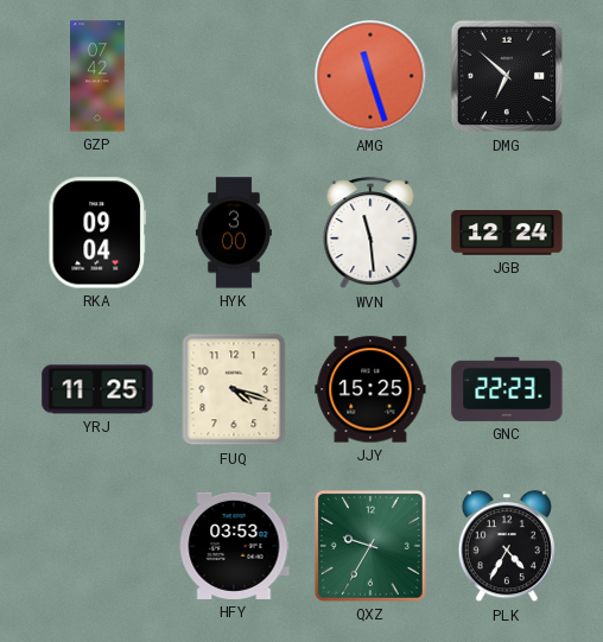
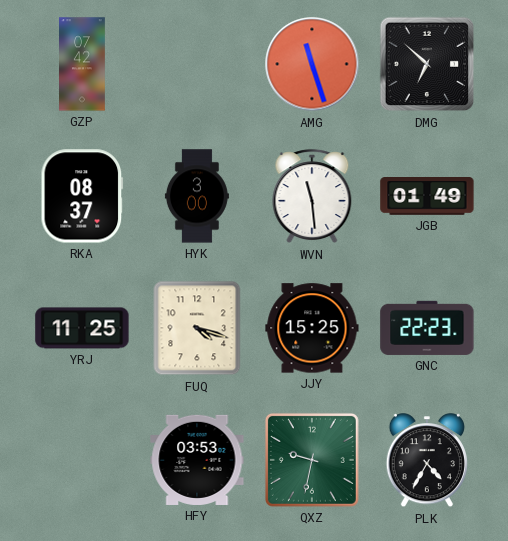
RKA: 09:04 -> 08:37 (82, 196)
JGB: 12:24 -> 01:49 (427, 197)
QXZ: 9:35 -> 9:32 (312, 460)
